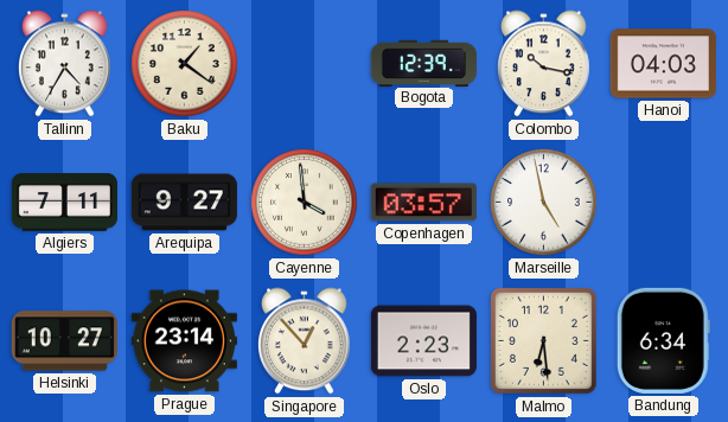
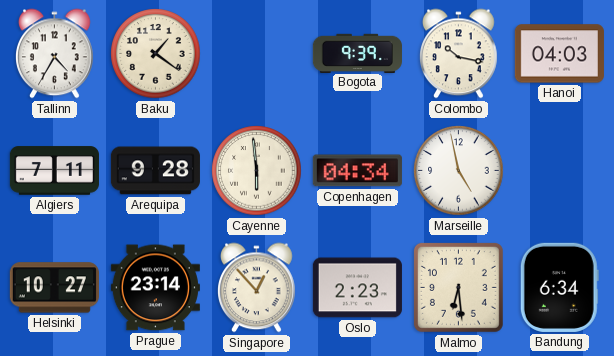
Bogota: 12:39 -> 9:39 (357, 53)
Arequipa: 9:27 -> 9:28 (155, 171)
Cayenne: 3:59 -> 5:59 (257, 171)
Copenhagen: 03:57 -> 04:34 (357, 171)
